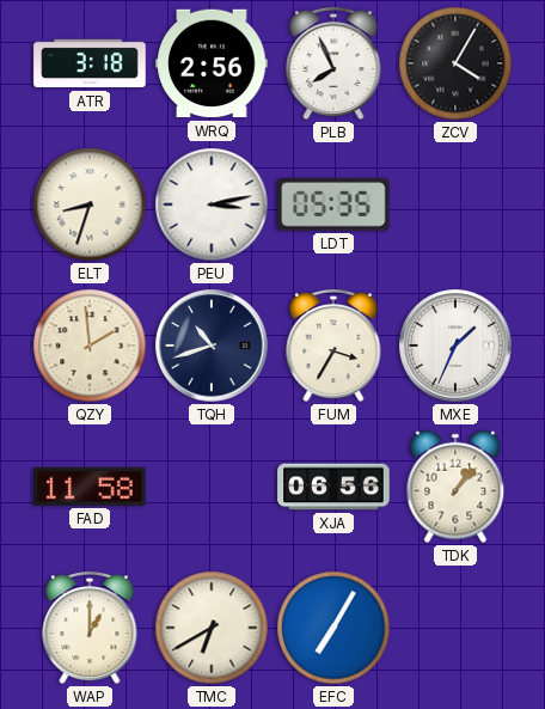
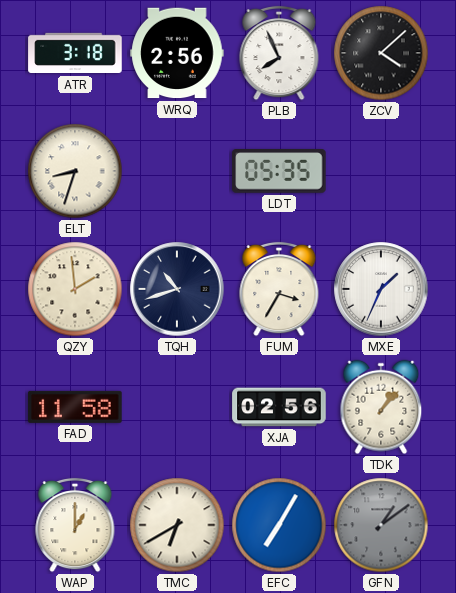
ZCV: 4:05 -> 4:08 (381, 53)
PEU: 3:13 -> none (212, 204)
XJA: 06:56 -> 02:56 (279, 407)
GFN: none -> 1:09 (381, 525)
